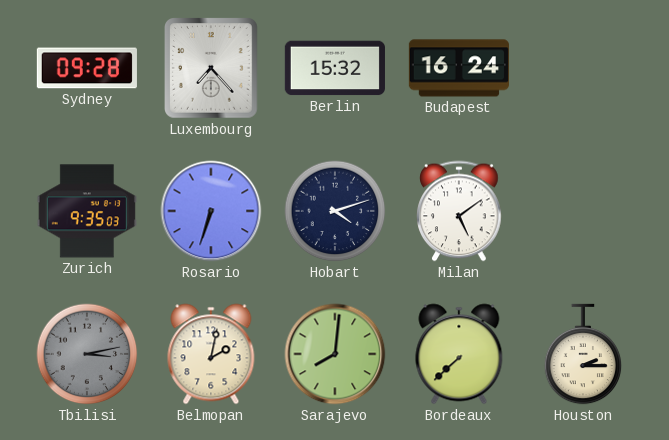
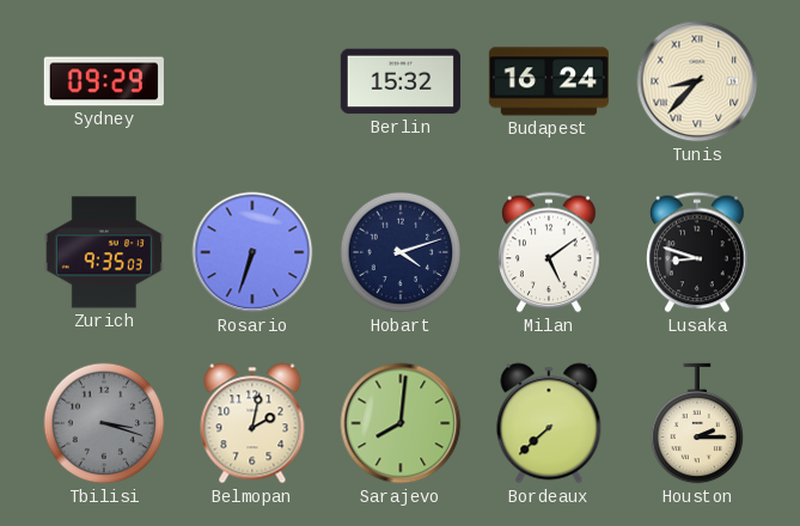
Sydney: 09:28 -> 09:29 (104, 81)
Luxembourg: 7:23 -> none (212, 68)
Tunis: none -> 8:37 (697, 81)
Lusaka: none -> 8:48 (697, 252)
Tbilisi: 3:13 -> 3:18 (104, 423)
